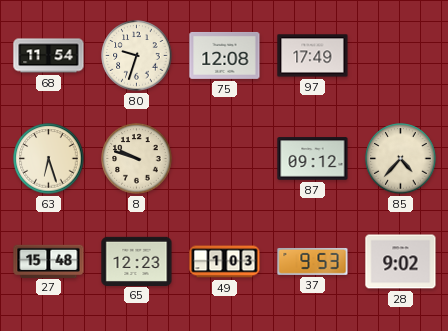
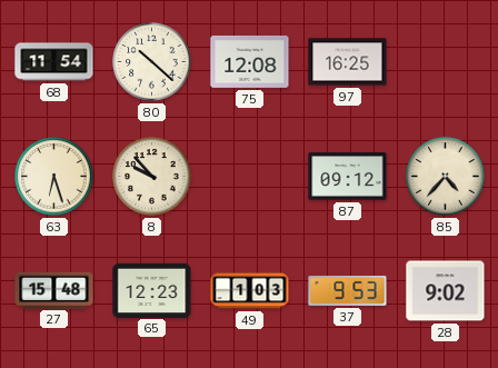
80: 9:33 -> 10:22 (152, 62)
97: 17:49 -> 16:25 (348, 62)
8: 9:48 -> 9:53 (152, 177)
